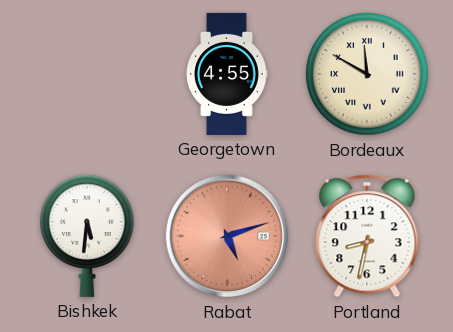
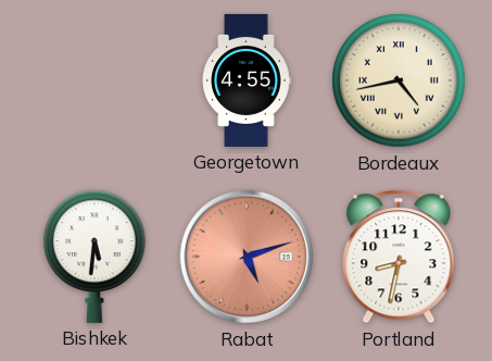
Bordeaux: 11:50 -> 4:43 (399, 80)
